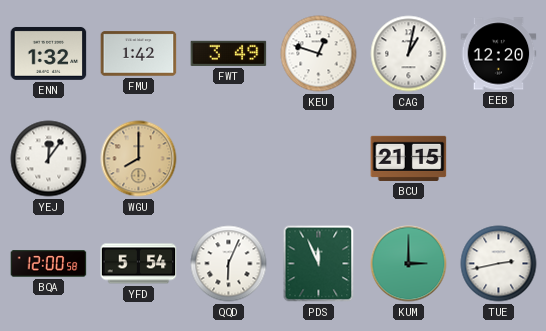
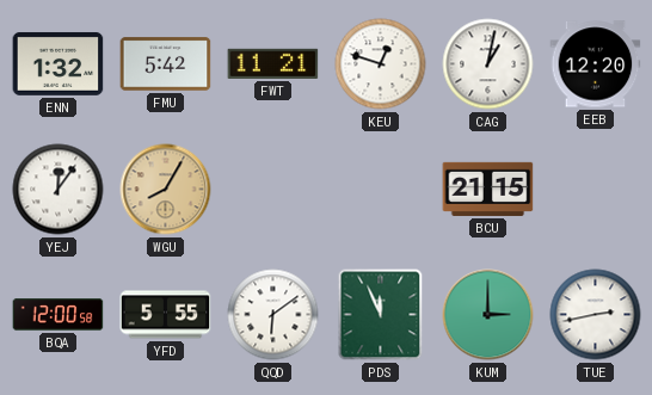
FMU: 1:42 -> 5:42 (166, 64)
FWT: 3:49 -> 11:21 (273, 63)
WGU: 8:00 -> 8:05 (166, 190)
YFD: 5:54 -> 5:55 (166, 315)
QQD: 6:04 -> 6:09 (273, 315)
